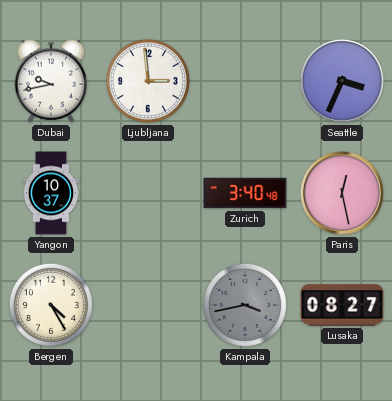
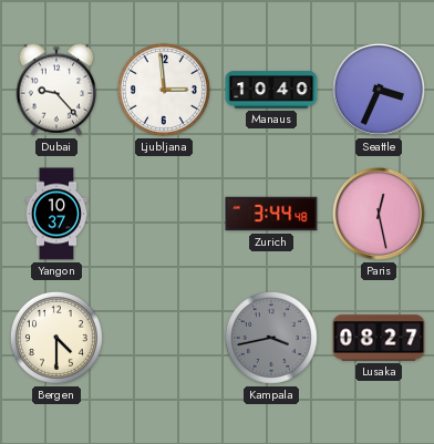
Dubai: 9:43 -> 9:23 (56, 90)
Manaus: none -> 10:40 (271, 90)
Zurich: 3:40 -> 3:44 (271, 214)
Bergen: 4:25 -> 4:30 (56, 338)
